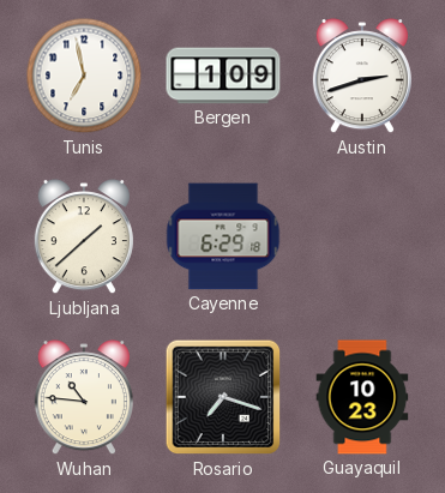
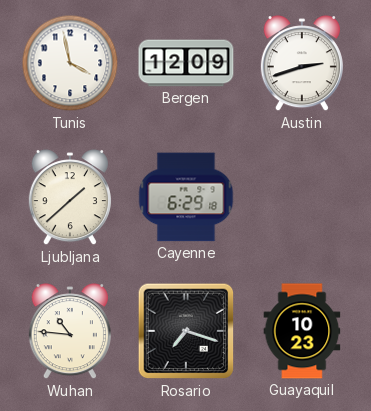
Tunis: 6:58 -> 3:58 (70, 63)
Bergen: 1:09 -> 12:09 (186, 63)
